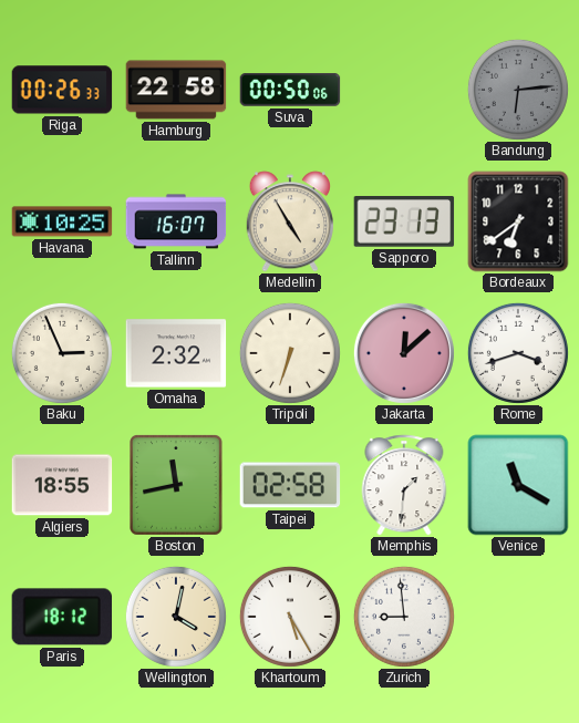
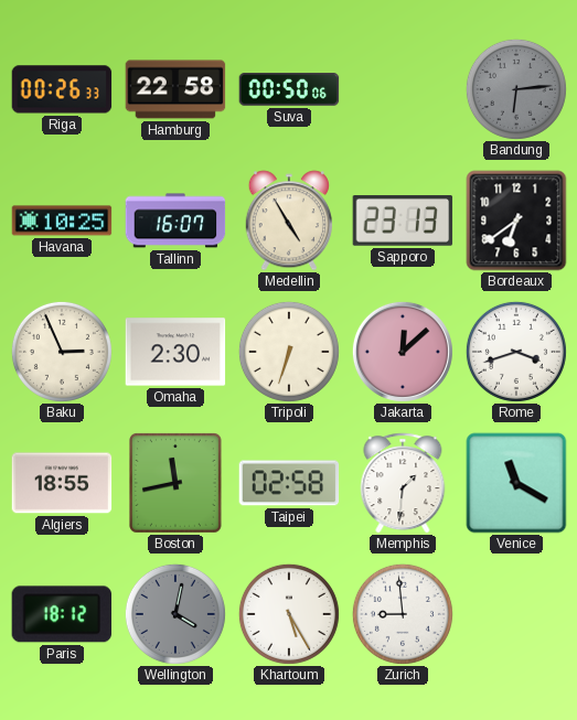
Omaha: 2:32 -> 2:30 (175, 352)
Wellington dial: cream -> grey (175, 614)
